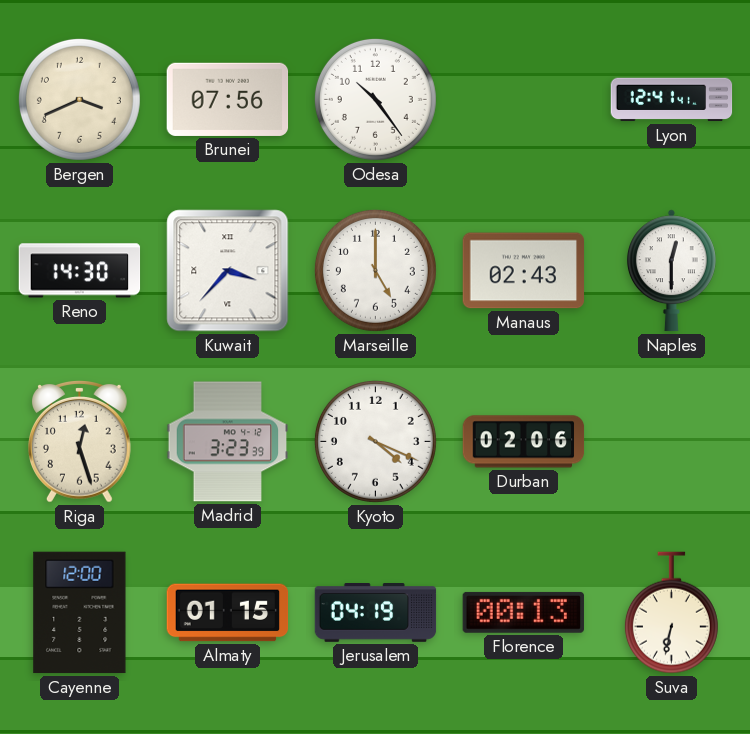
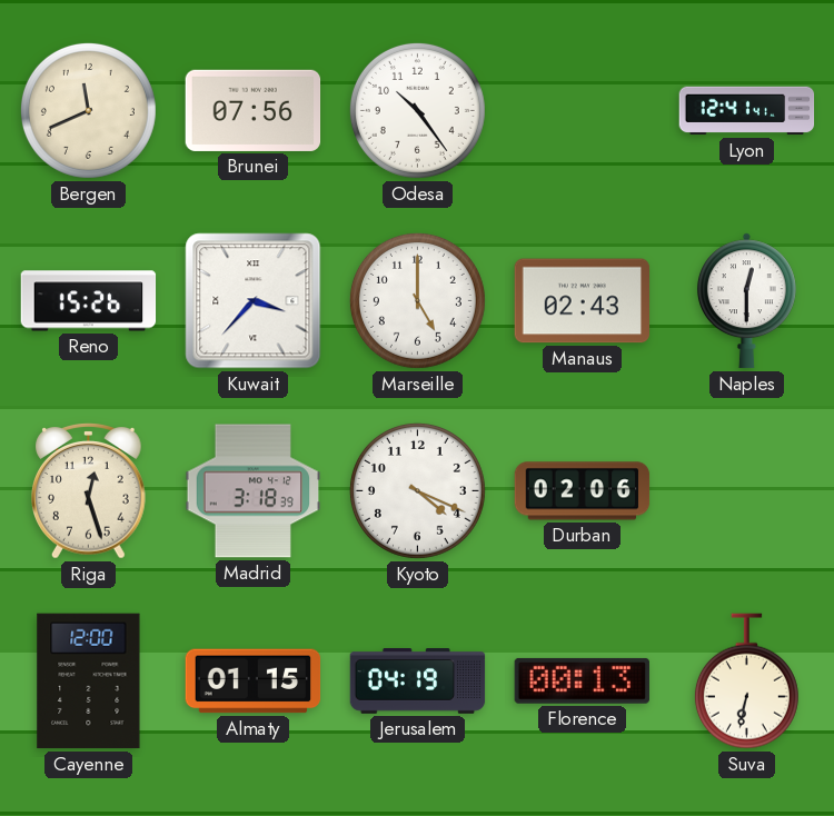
Bergen: 3:41 -> 11:41 (88, 110)
Reno: 14:30 -> 15:26 (89, 301)
Madrid: 3:23 -> 3:18 (254, 491)
